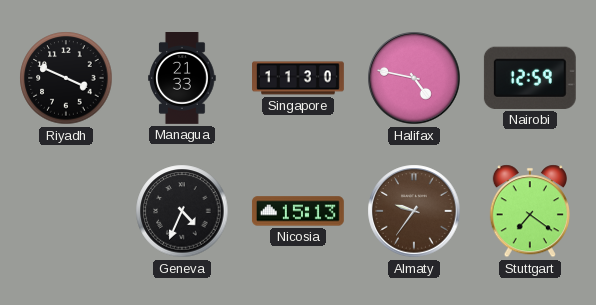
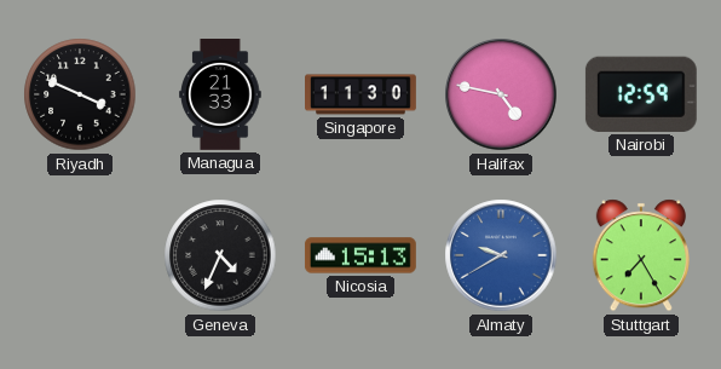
Almaty: 9:36 -> 9:40 (501, 255)
Almaty dial: brown -> blue (501, 255)
Stuttgart: 7:21 -> 7:25 (641, 255)
